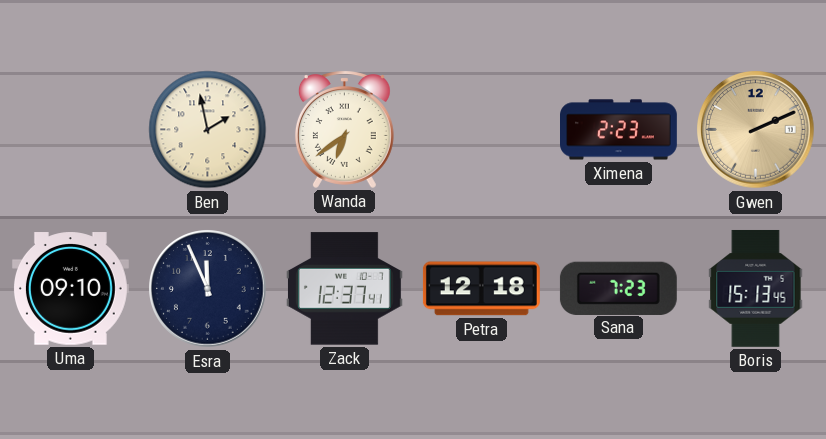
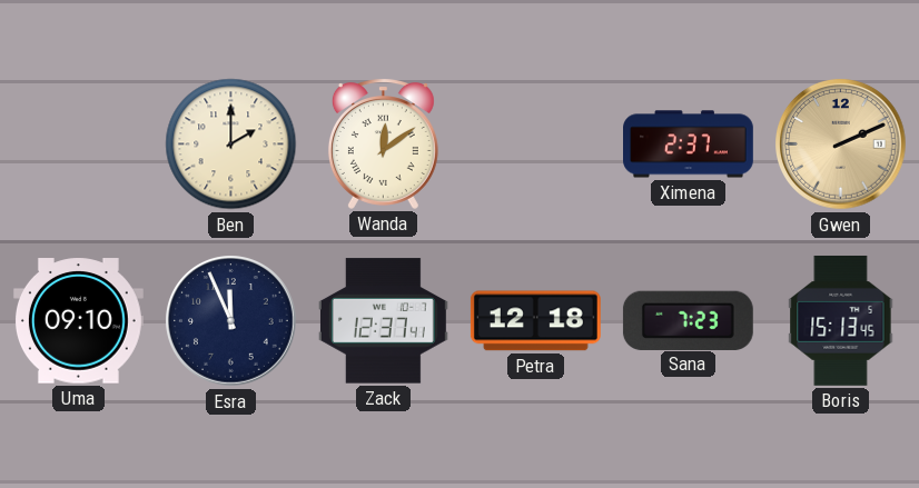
Ben: 1:58 -> 2:00 (231, 145)
Wanda: 6:39 -> 12:09 (383, 143)
Ximena: 2:23 -> 2:37 (689, 145)
